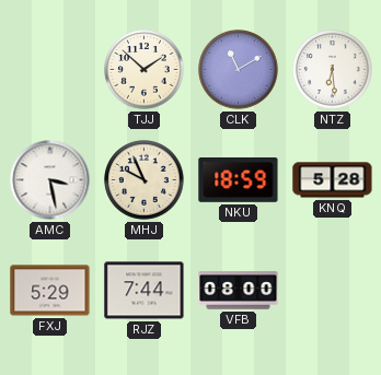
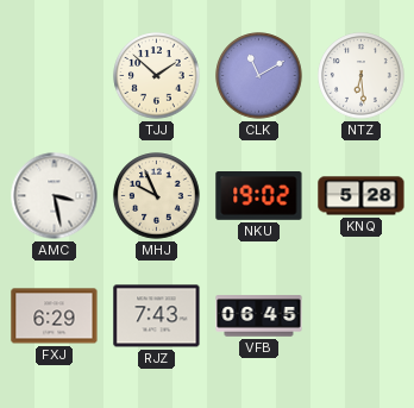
NKU: 18:59 -> 19:02 (259, 196)
FXJ: 5:29 -> 6:29 (55, 316)
RJZ: 7:44 -> 7:43 (157, 316)
VFB: 08:00 -> 06:45 (259, 316)
